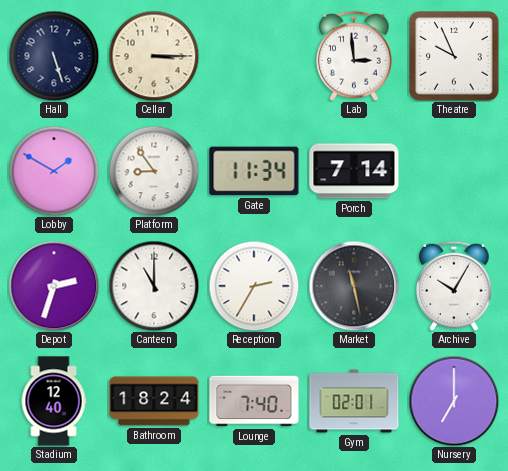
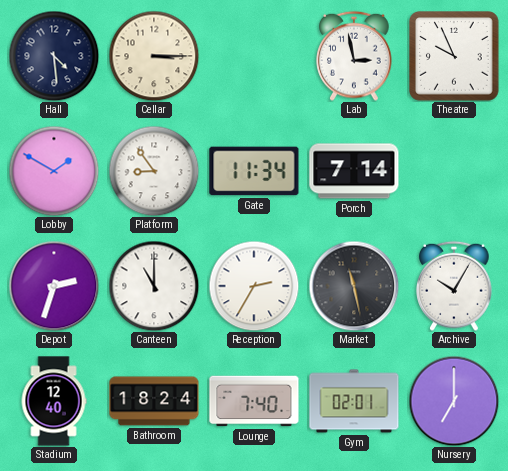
Hall: 5:27 -> 4:29 (54, 56)
Lab: 2:59 -> 2:58 (354, 56)
